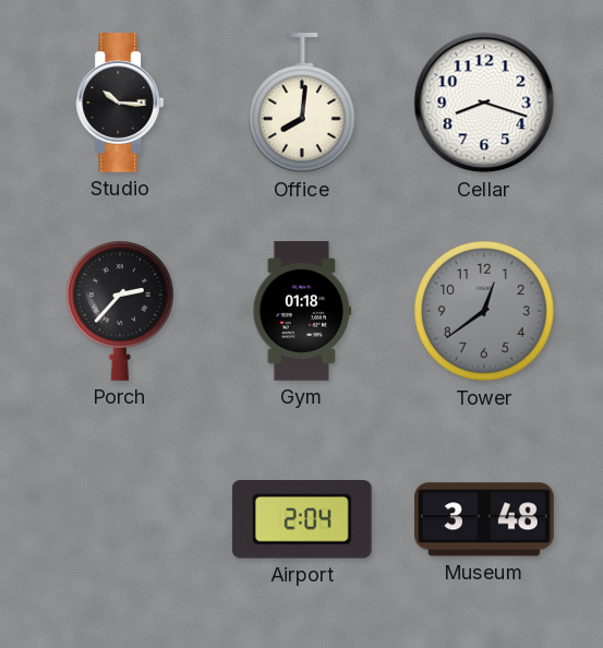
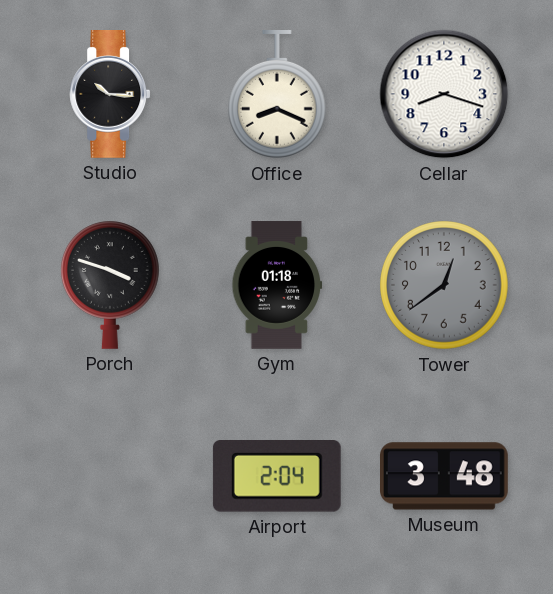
Office: 8:01 -> 8:19 (277, 95)
Porch: 2:37 -> 3:48 (110, 285)
